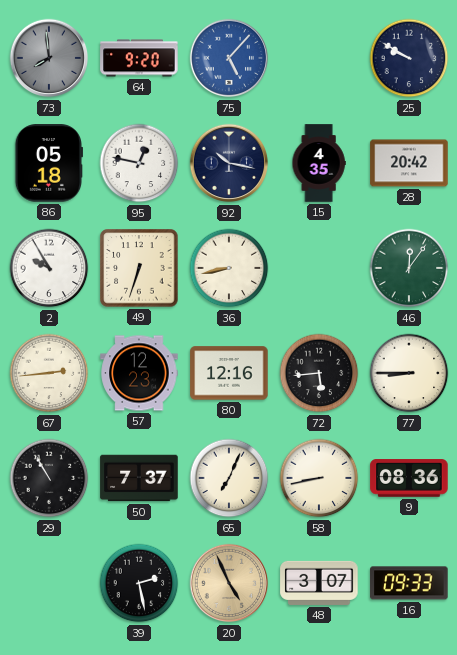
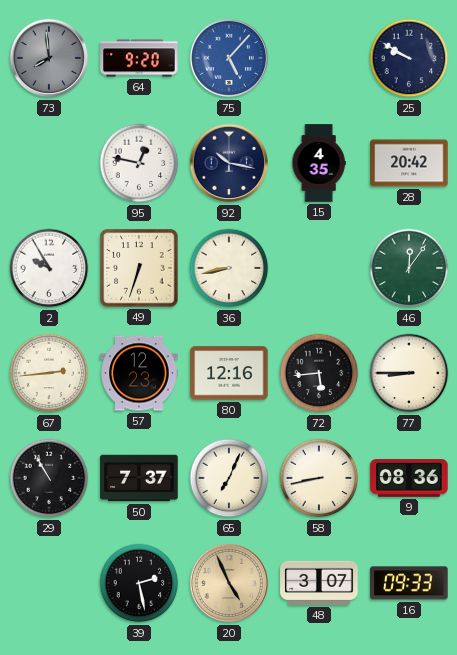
86: 05:18 -> none (48, 163)
